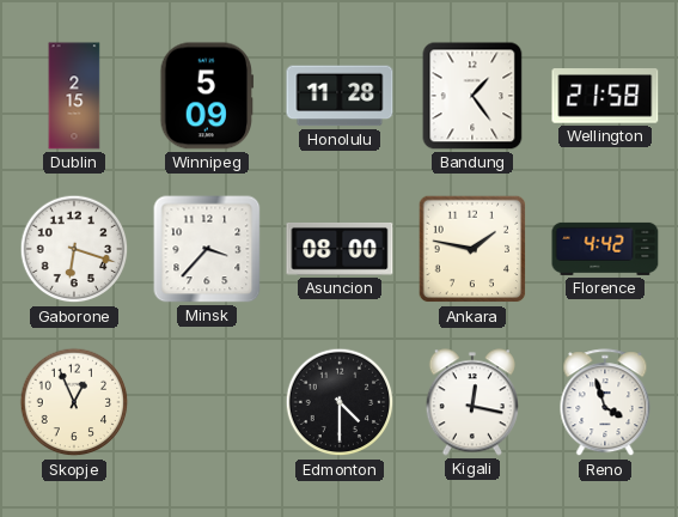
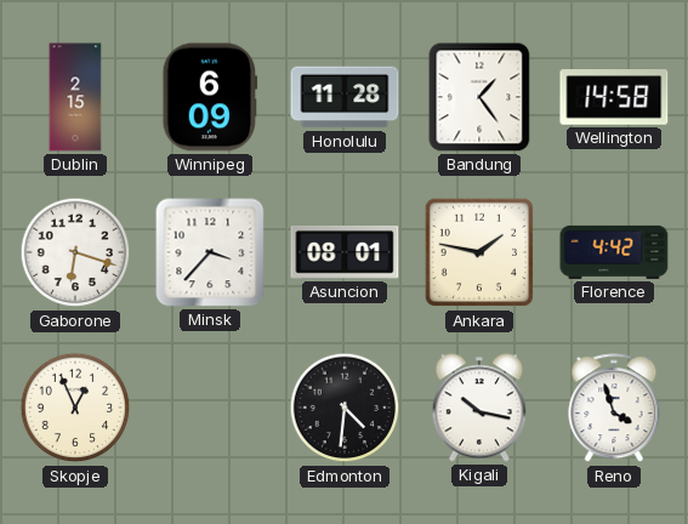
Winnipeg: 5:09 -> 6:09 (210, 97)
Wellington: 21:58 -> 14:58 (614, 97)
Asuncion: 08:00 -> 08:01 (345, 254)
Edmonton: 4:30 -> 4:31 (345, 408)
Kigali: 12:17 -> 10:17 (479, 408)
